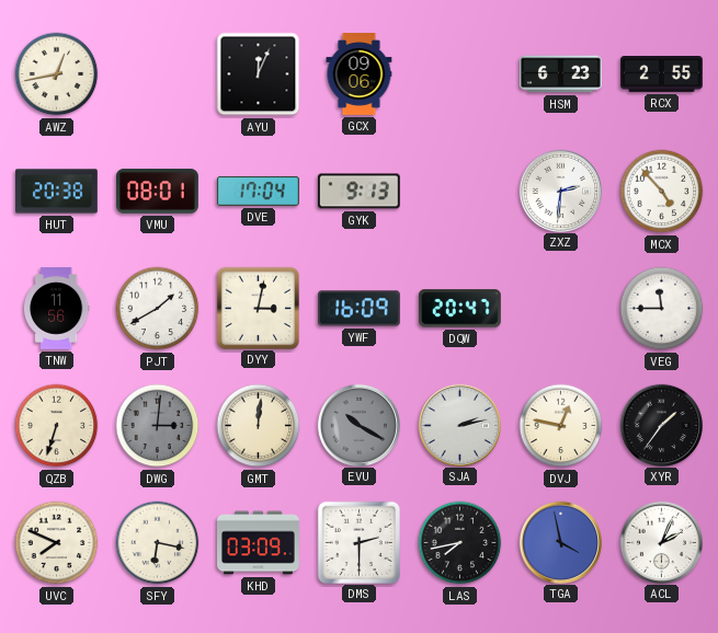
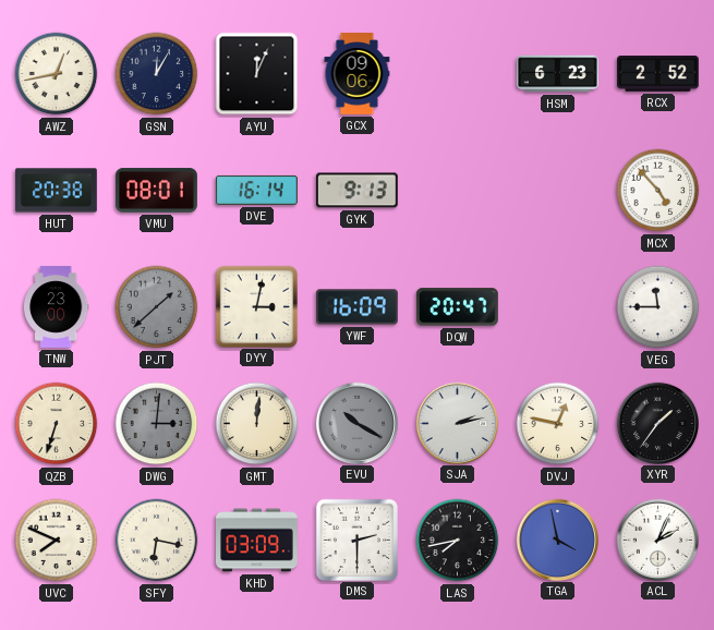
GSN: none -> 12:05 (157, 74)
RCX: 2:55 -> 2:52 (658, 74)
DVE: 17:04 -> 16:14 (257, 190)
ZXZ: 2:31 -> none (560, 191)
TNW: 11:56 -> 23:00 (56, 307)
PJT: 1:40 -> 1:38 (157, 307)
PJT dial: white -> grey (157, 307)
